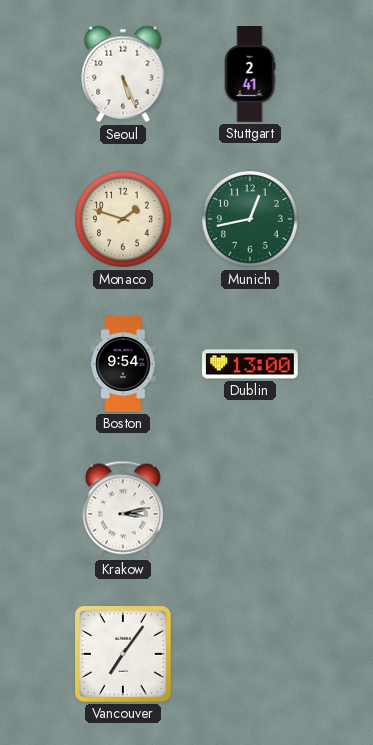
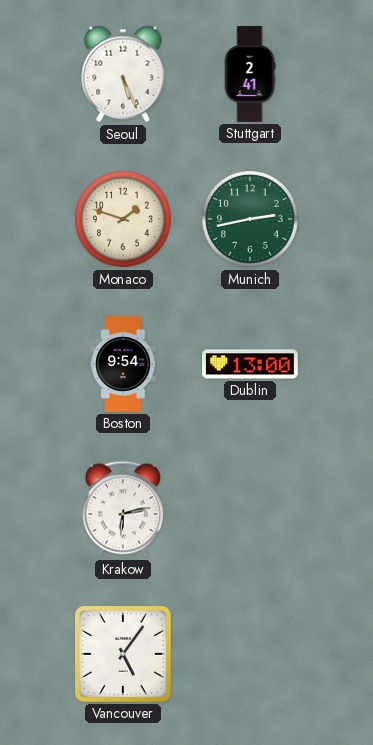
Munich: 12:43 -> 2:43 (250, 219)
Krakow: 3:13 -> 6:13 (123, 509)
Vancouver: 7:06 -> 5:06 (124, 655)
